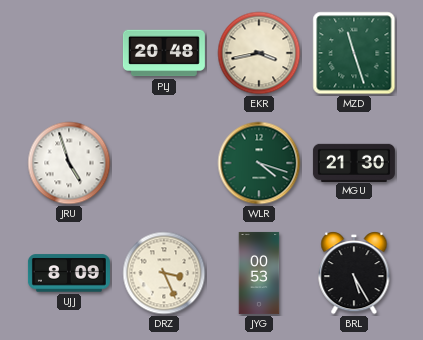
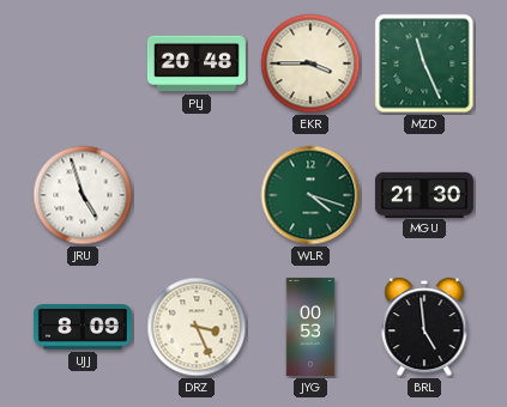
EKR: 3:43 -> 3:45 (310, 63)
MZD: 11:27 -> 11:26 (424, 63)
BRL: 5:25 -> 4:59 (424, 327)
